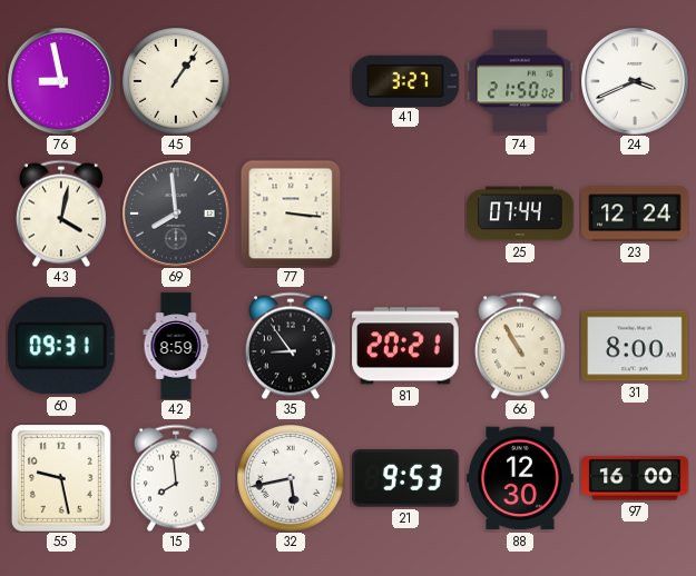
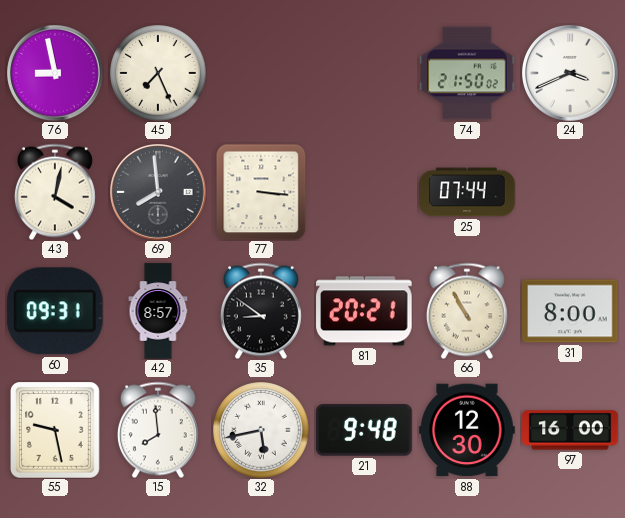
45: 1:06 -> 7:26 (158, 73)
41: 3:27 -> none (405, 80)
23: 12:24 -> none (635, 213)
42: 8:59 -> 8:57 (158, 311)
35: 8:54 -> 8:51 (261, 311)
21: 9:53 -> 9:48 (364, 430)
